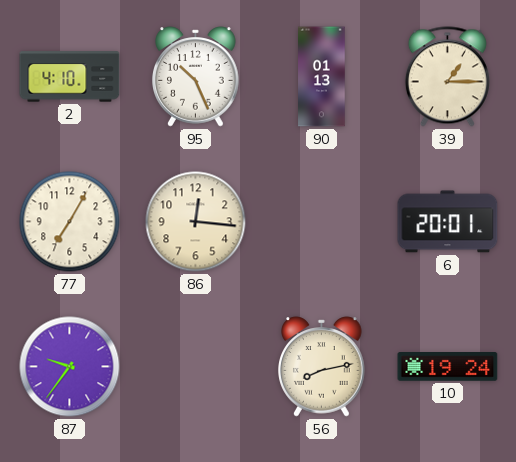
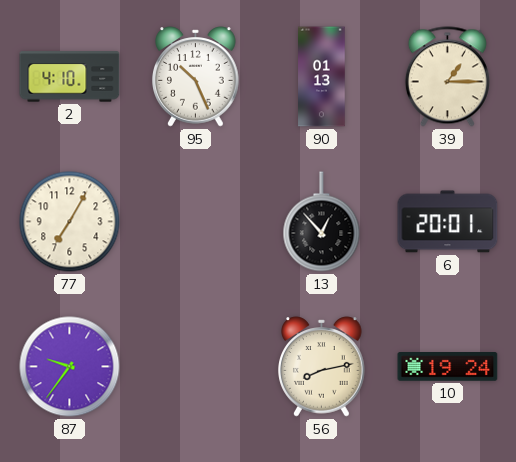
86: 12:16 -> none (196, 222)
13: none -> 12:53 (322, 222)
